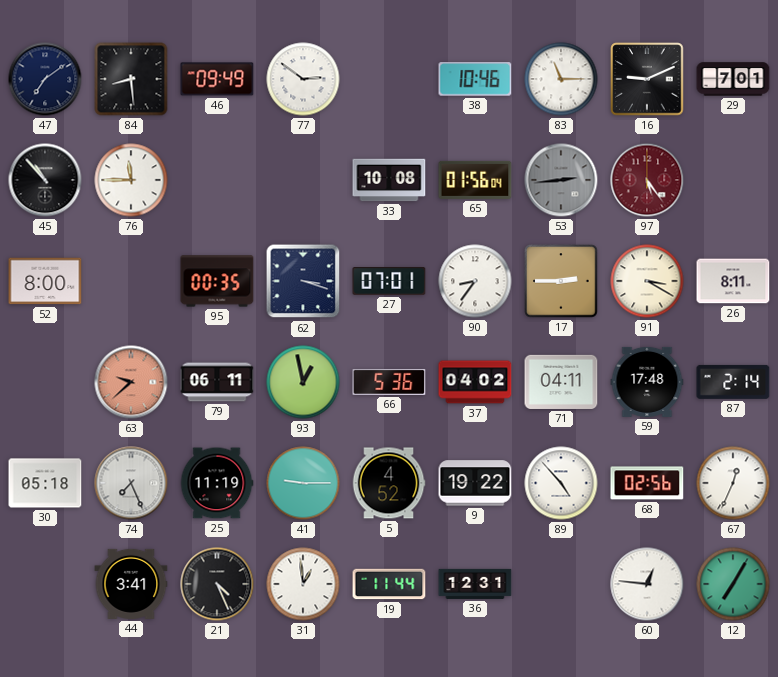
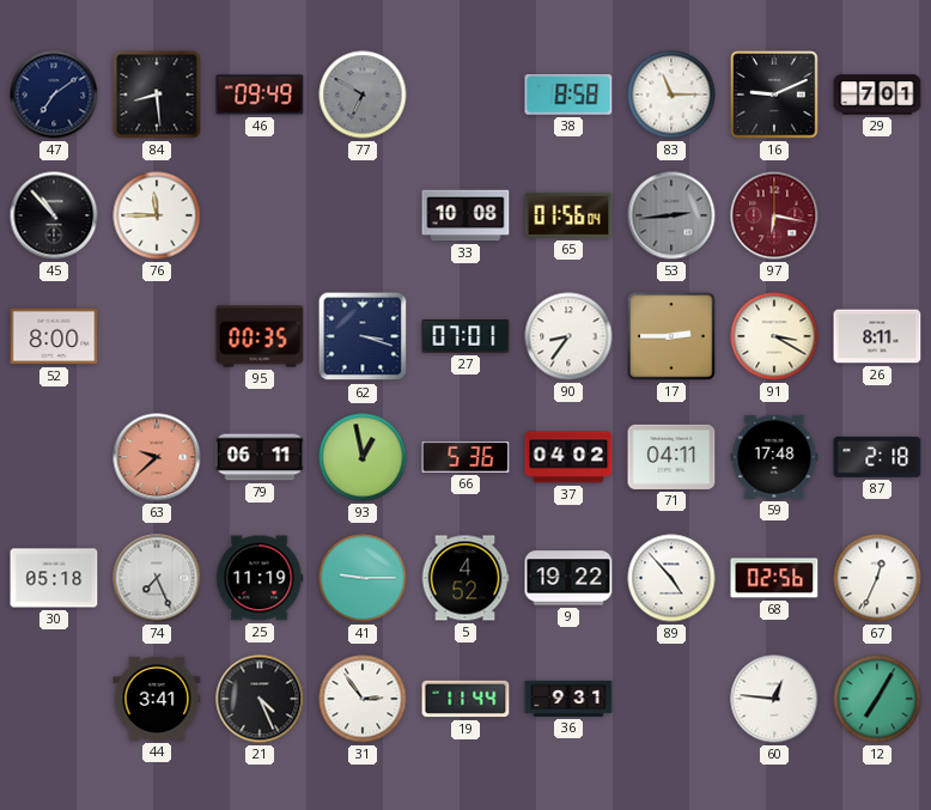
77: 2:51 -> 6:50 (363, 95)
77 dial: white -> grey (363, 95)
38: 10:46 -> 8:58 (568, 95)
97: 5:24 -> 6:17 (774, 215)
87: 2:14 -> 2:18 (877, 457)
31: 12:59 -> 2:54 (363, 699)
36: 12:31 -> 9:31 (568, 699)
